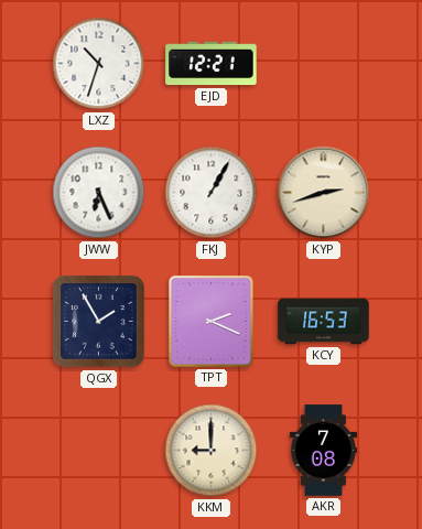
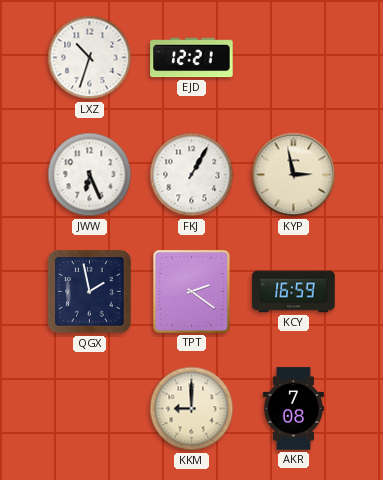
KYP: 2:42 -> 2:58 (294, 175)
QGX: 1:55 -> 1:58 (90, 292)
TPT: 2:19 -> 2:21 (192, 292)
KCY: 16:53 -> 16:59 (294, 292)
